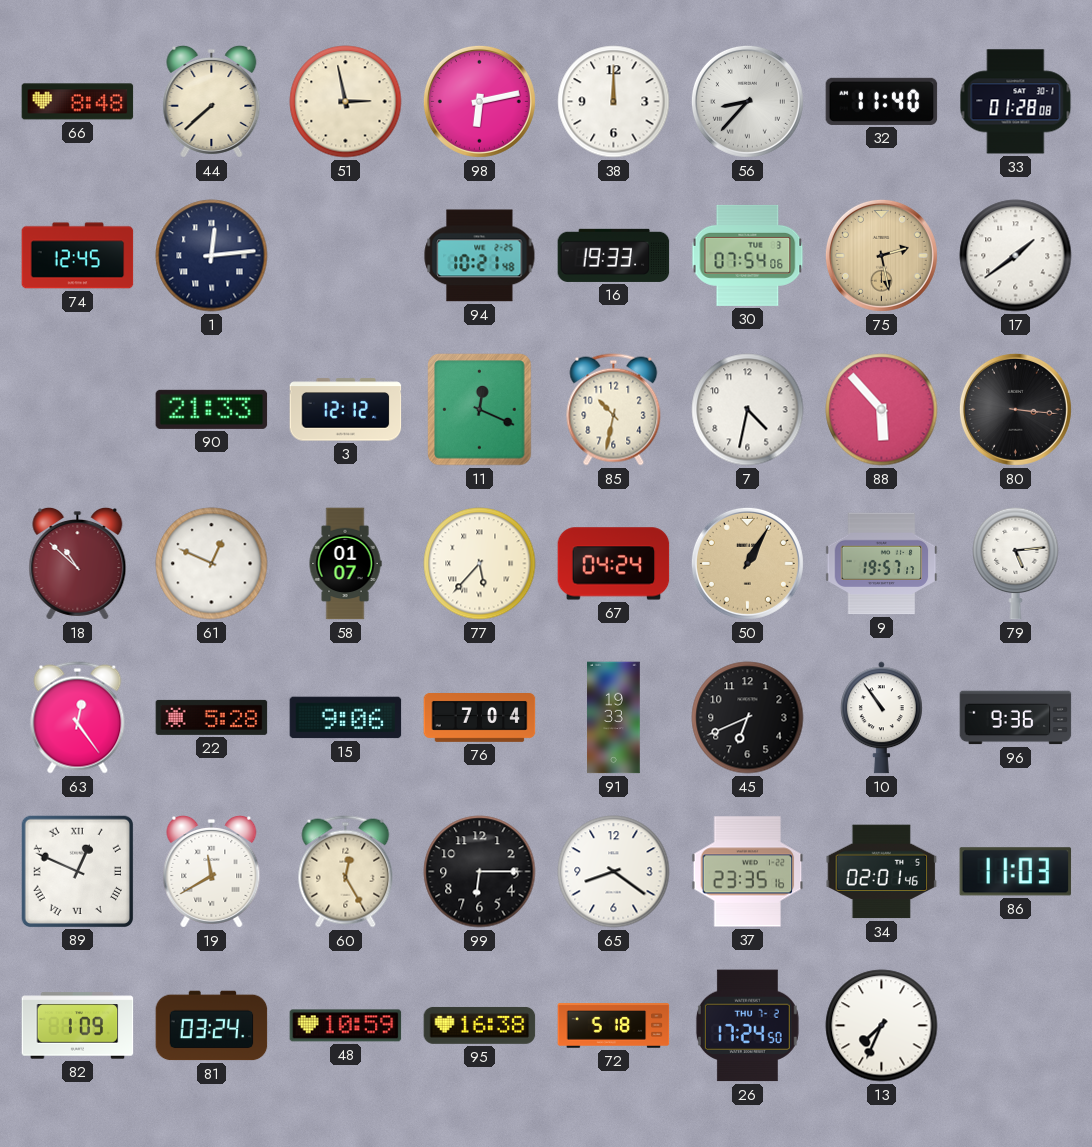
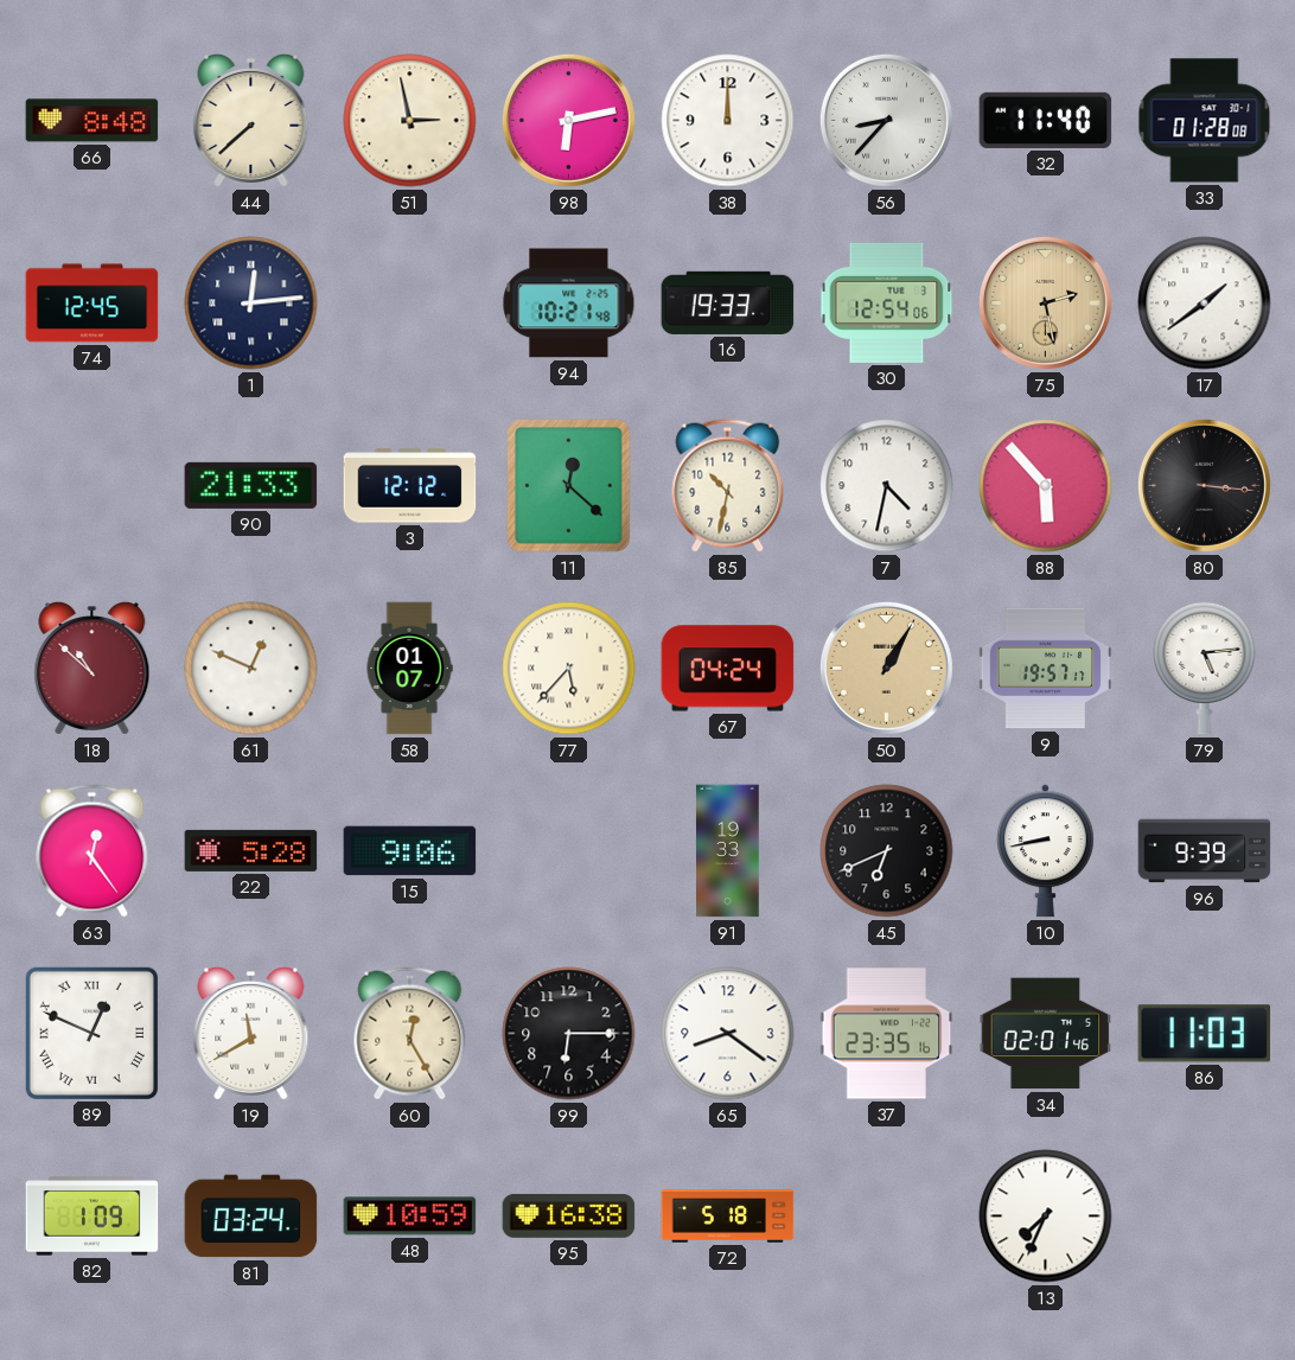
30: 07:54 -> 12:54 (887, 302)
11: 12:19 -> 12:22 (569, 486)
76: 7:04 -> none (480, 718)
10: 10:54 -> 8:43 (1045, 851)
96: 9:36 -> 9:39 (1205, 851)
26: 17:24 -> none (747, 1026)
